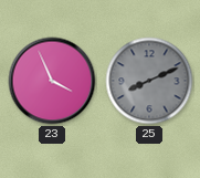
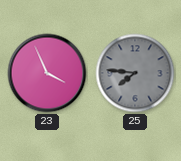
25: 8:11 -> 7:46 (135, 73)
